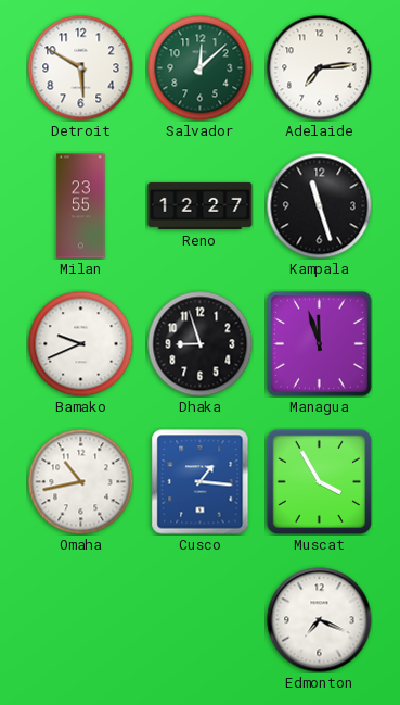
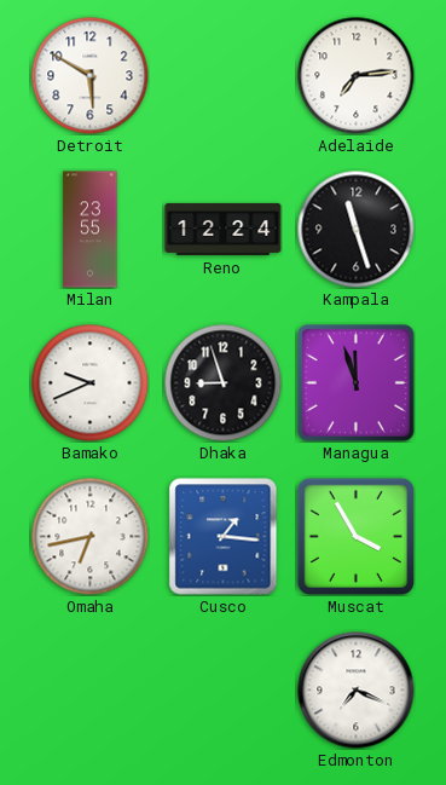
Salvador: 12:08 -> none (199, 67)
Reno: 12:27 -> 12:24 (224, 229)
Omaha: 10:43 -> 6:43 (89, 536)
